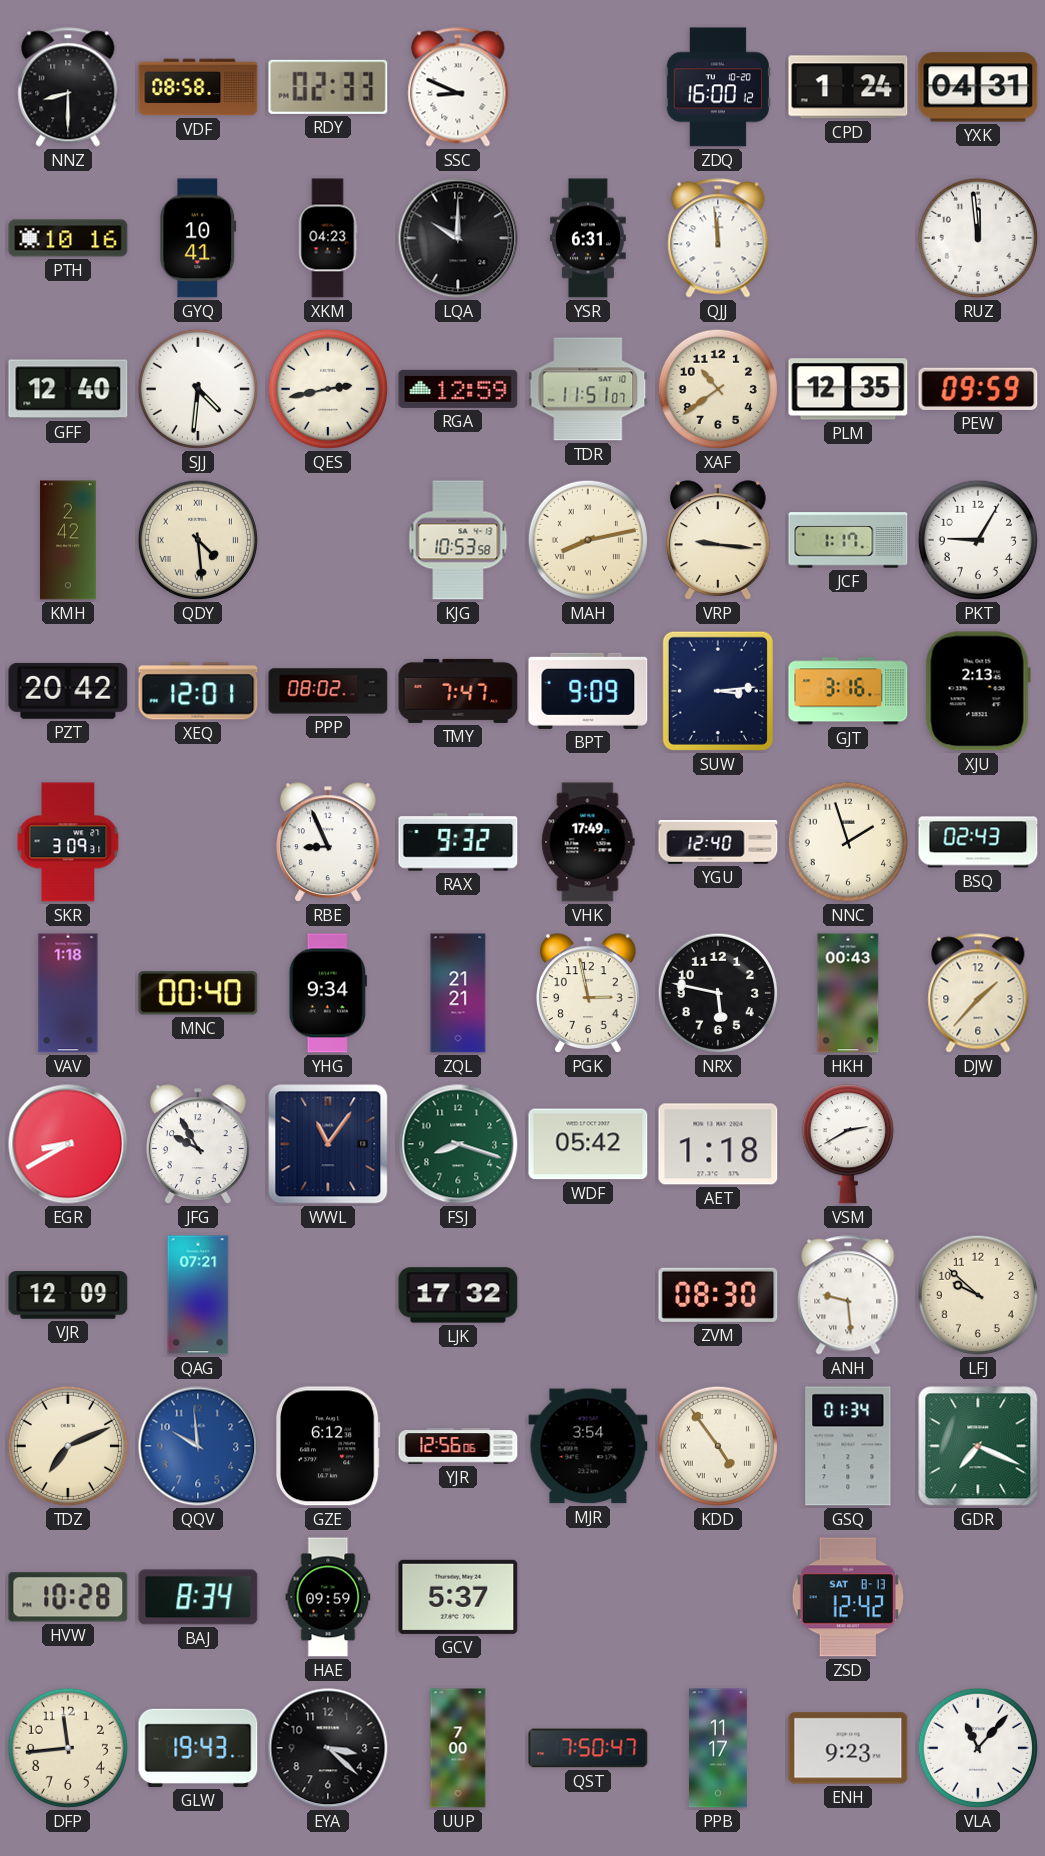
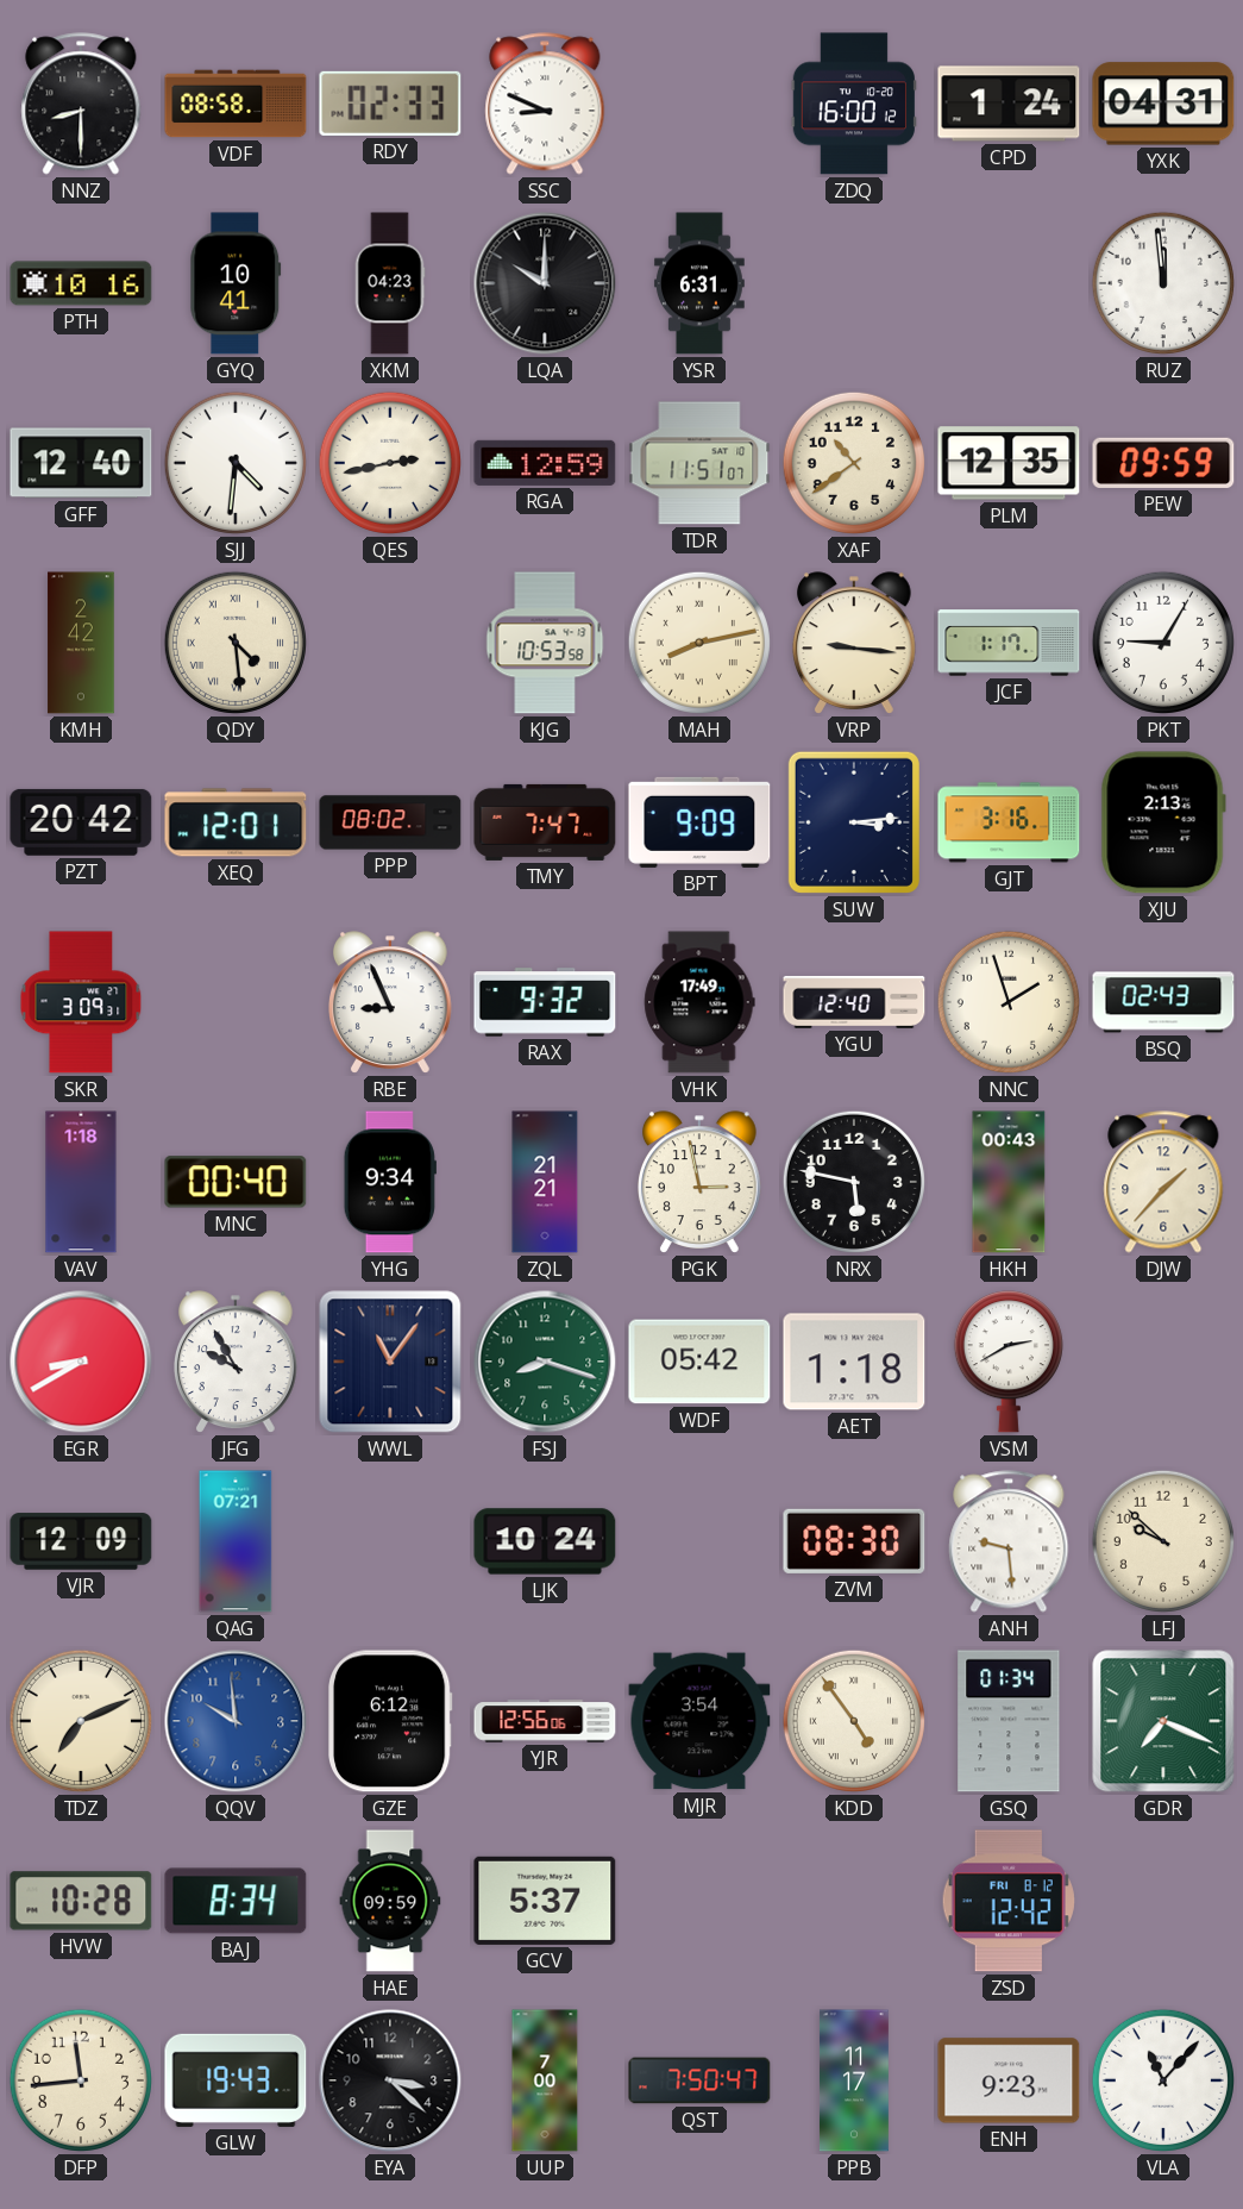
QJJ: 11:59 -> none (718, 238)
LJK: 17:32 -> 10:24 (545, 1541)
ZSD date: SAT 8-13 -> FRI 8-12 (1009, 1901)
